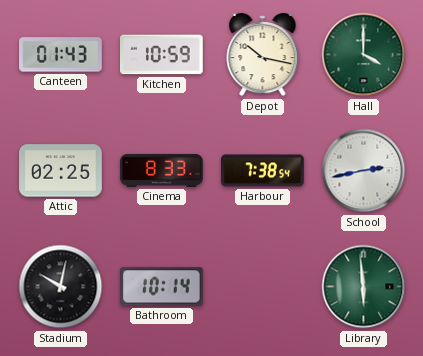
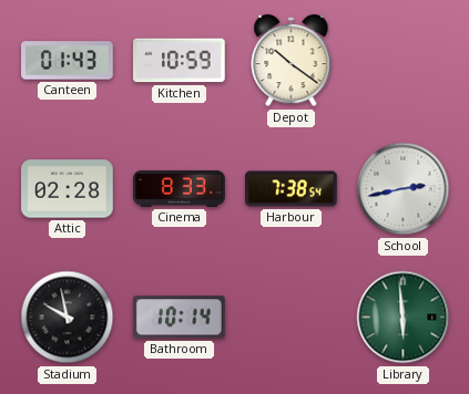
Depot: 10:17 -> 10:21 (292, 61)
Hall: 4:00 -> none (364, 55)
Attic: 02:25 -> 02:28 (68, 189)
Stadium: 10:02 -> 9:58 (68, 318)
